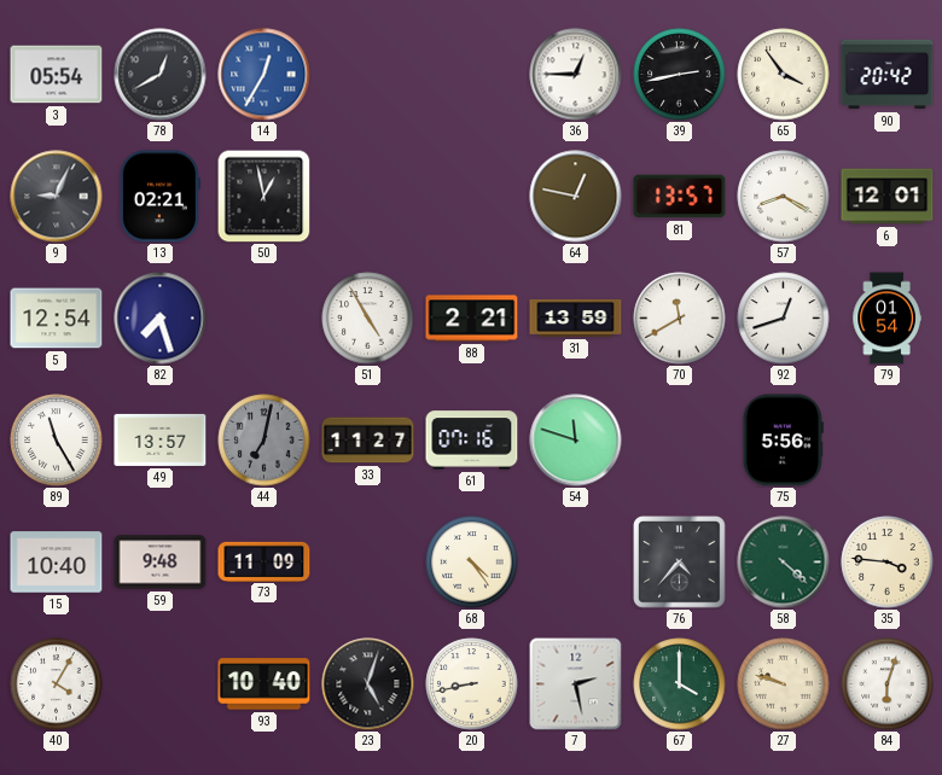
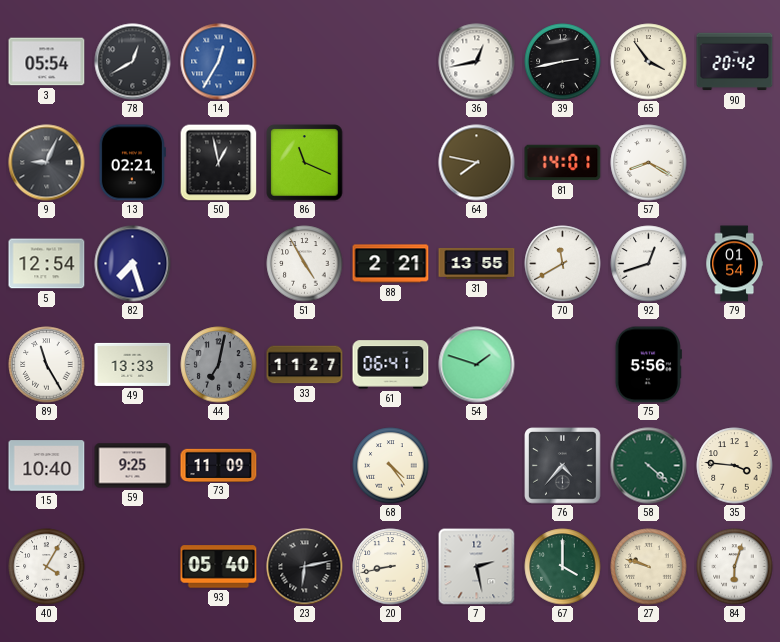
36: 12:45 -> 12:43 (477, 62)
86: none -> 11:19 (305, 163)
64: 12:47 -> 7:47 (477, 163)
81: 13:57 -> 14:01 (563, 163)
6: 12:01 -> none (888, 197)
31: 13:59 -> 13:55 (477, 264)
49: 13:57 -> 13:33 (133, 364)
61: 07:16 -> 06:41 (391, 365)
54: 11:48 -> 1:48 (477, 365)
59: 9:48 -> 9:25 (133, 466)
93: 10:40 -> 05:40 (219, 567)
23: 5:03 -> 6:13 (305, 567)
